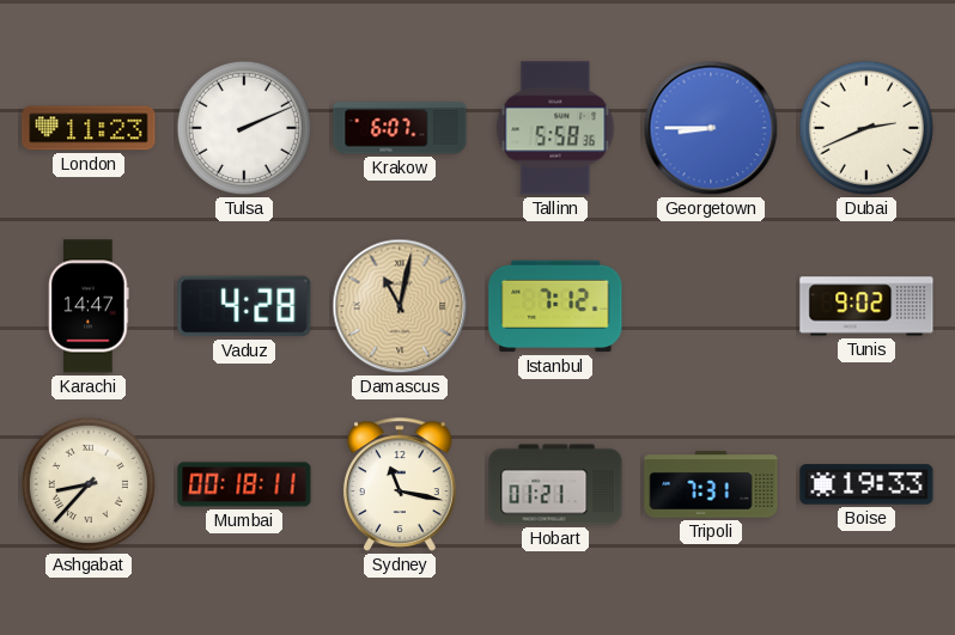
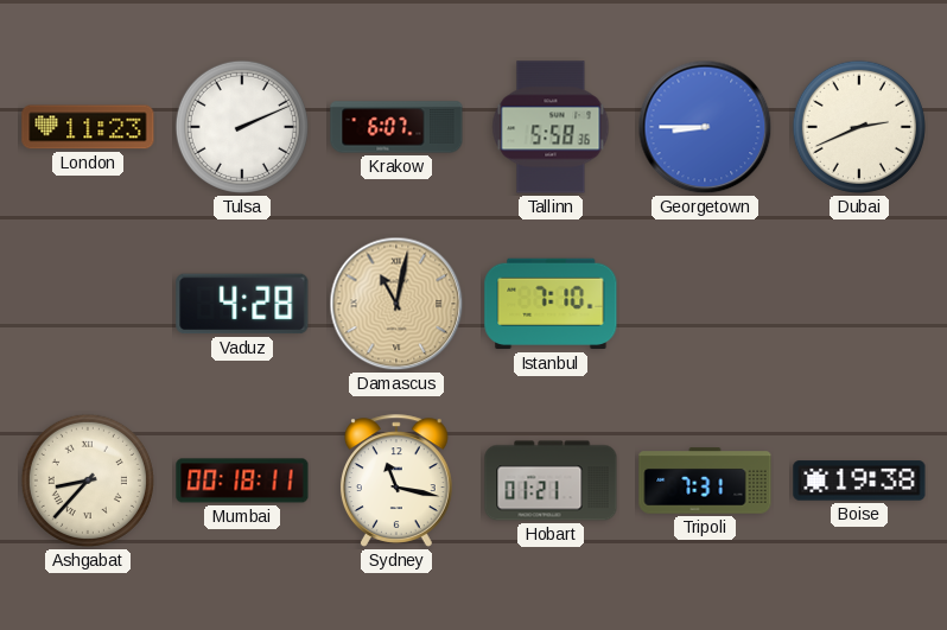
Karachi: 14:47 -> none (89, 306)
Istanbul: 7:12 -> 7:10 (551, 304)
Tunis: 9:02 -> none (866, 306)
Boise: 19:33 -> 19:38 (859, 481)
